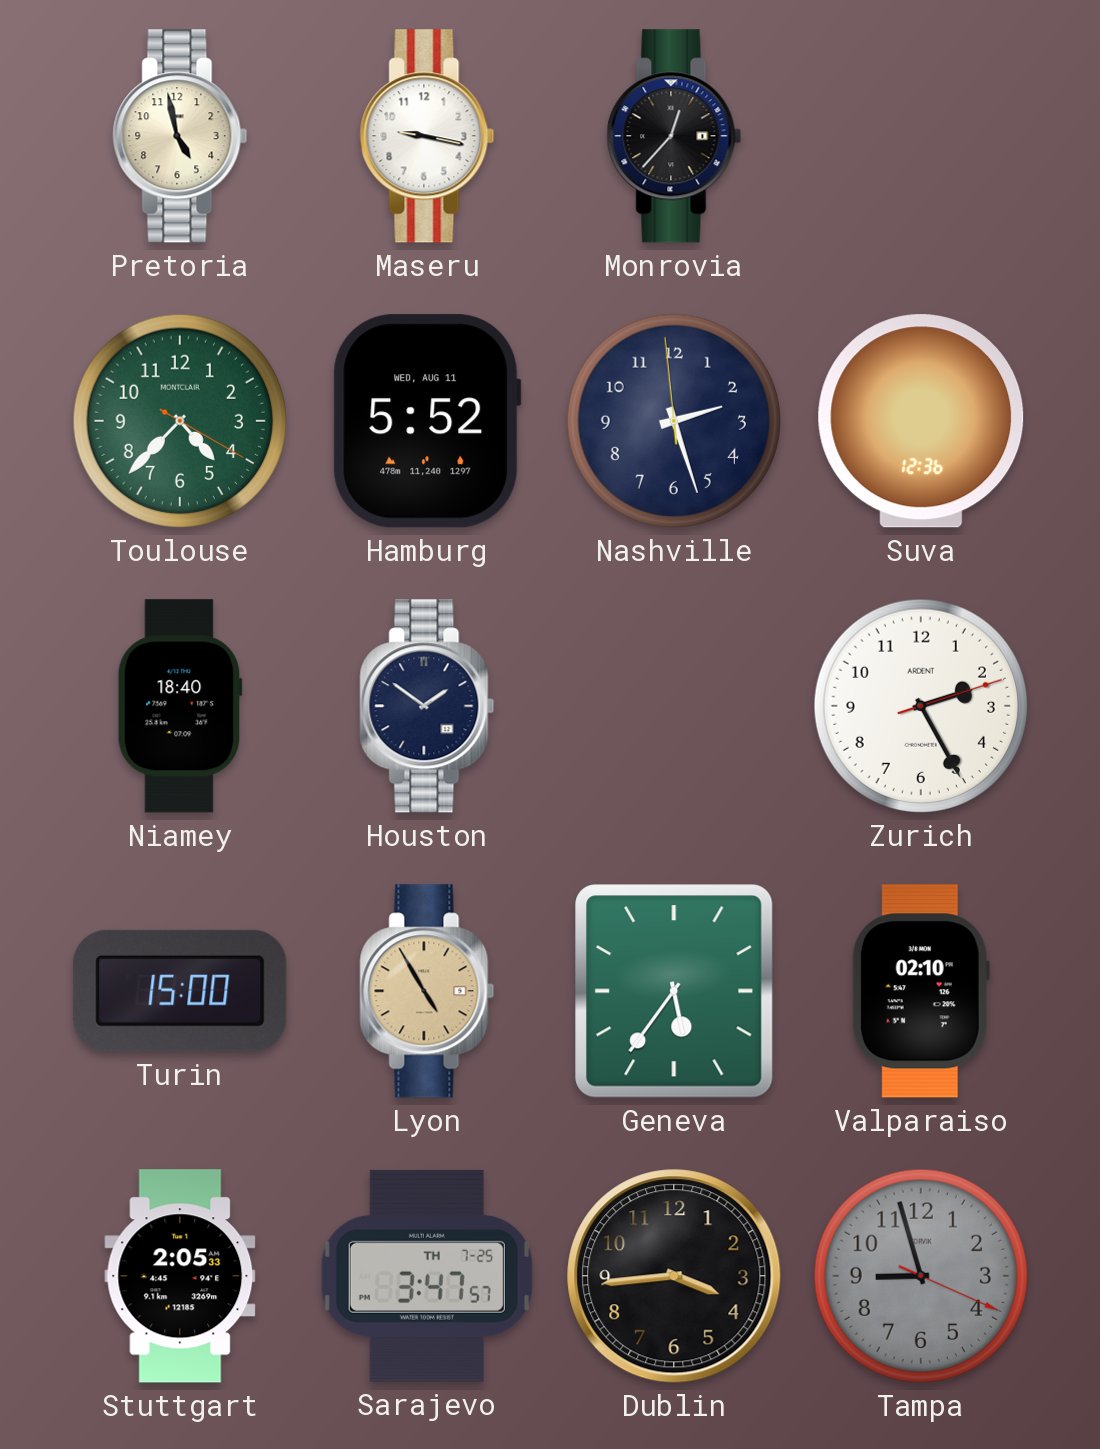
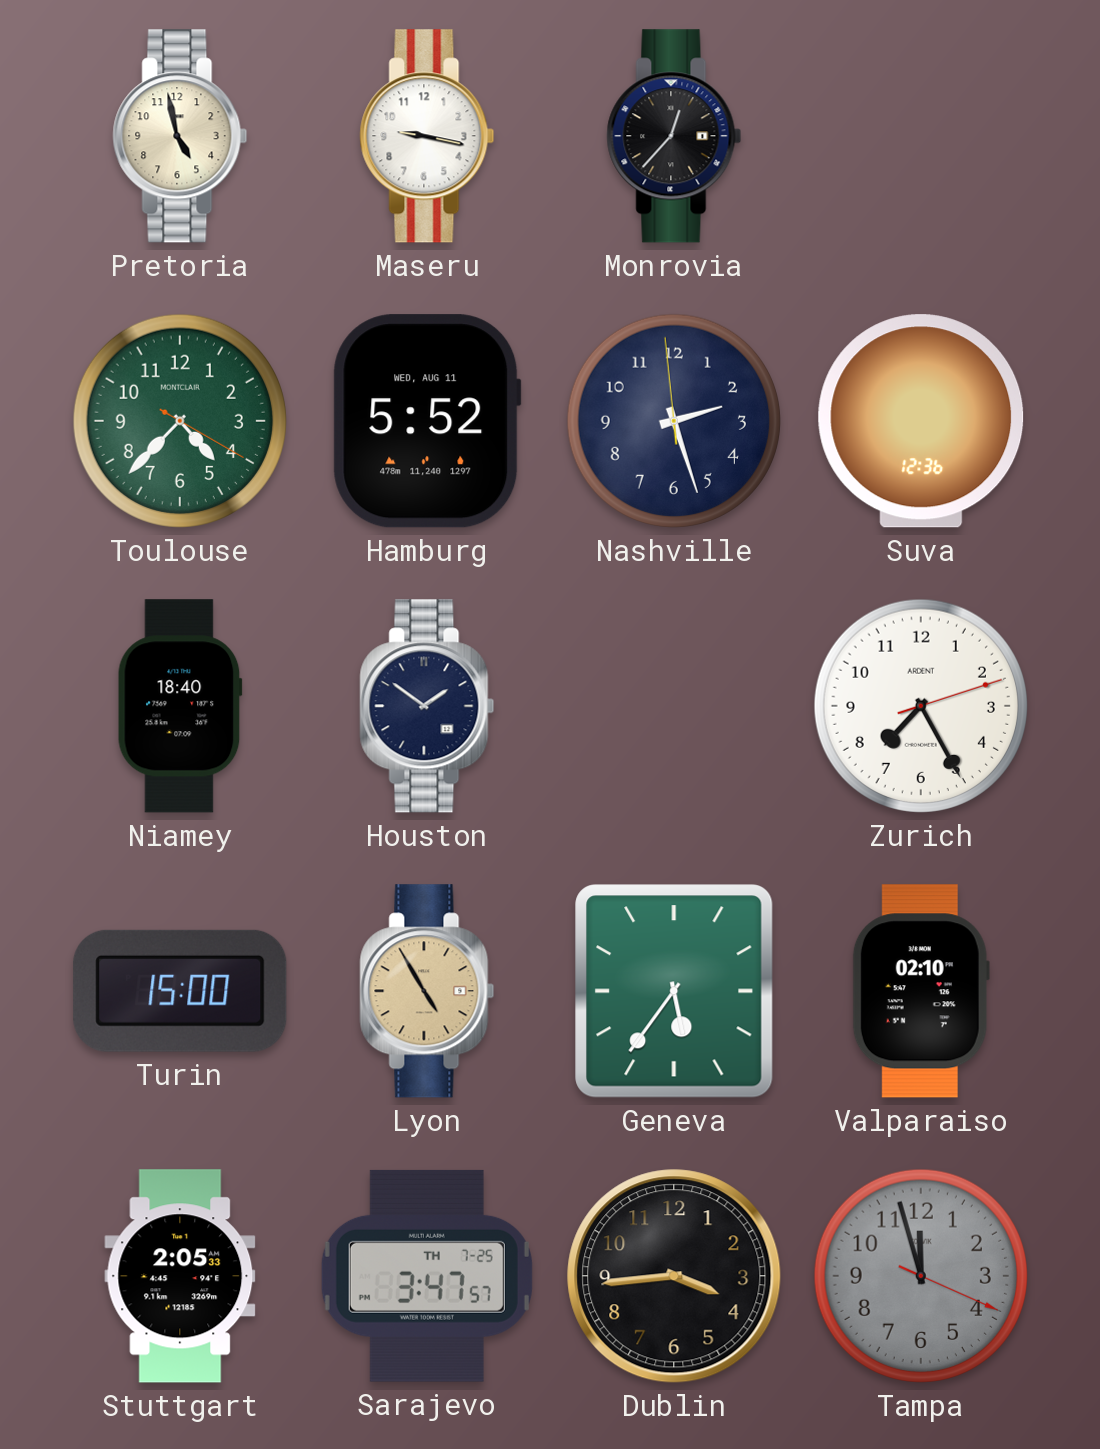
Zurich: 2:25 -> 7:25 (921, 706)
Tampa: 8:57 -> 11:57 (921, 1276)
